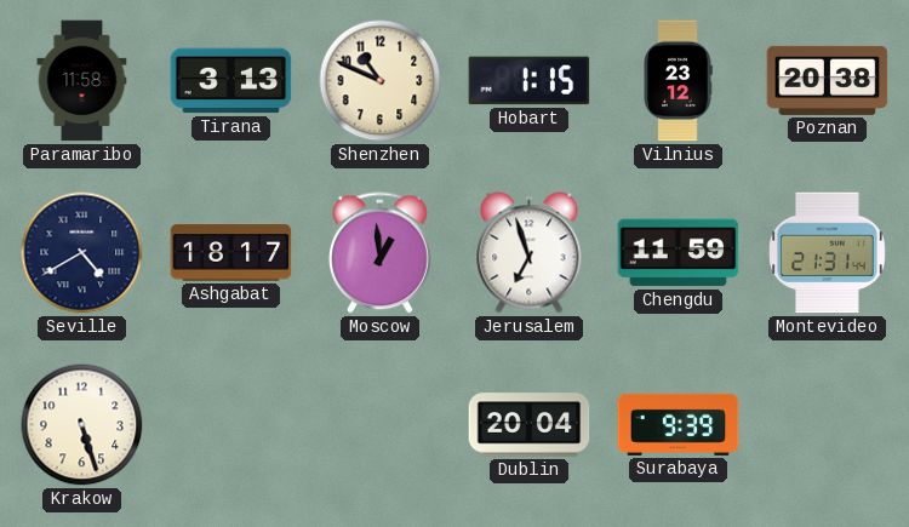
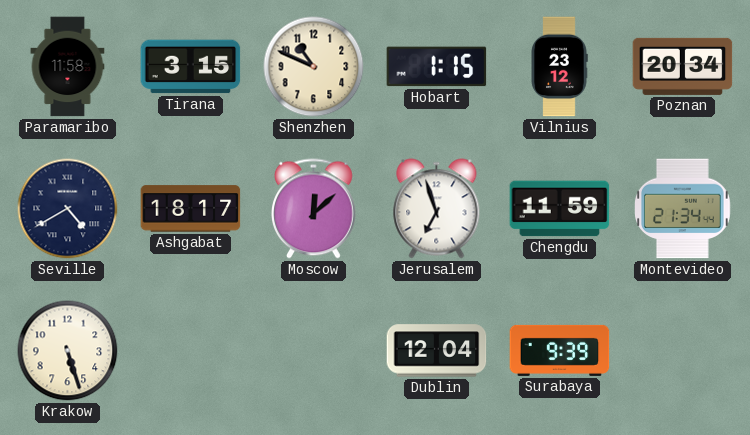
Tirana: 3:13 -> 3:15 (191, 67)
Poznan: 20:38 -> 20:34 (683, 66)
Moscow: 12:59 -> 12:08 (314, 209)
Montevideo: 21:31 -> 21:34 (683, 209)
Dublin: 20:04 -> 12:04 (437, 351)
